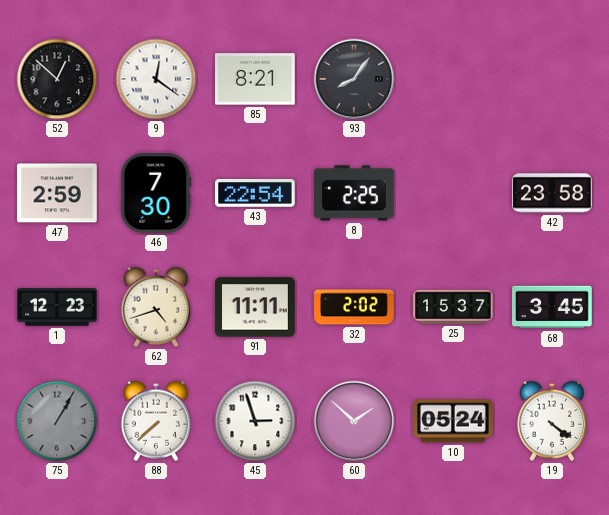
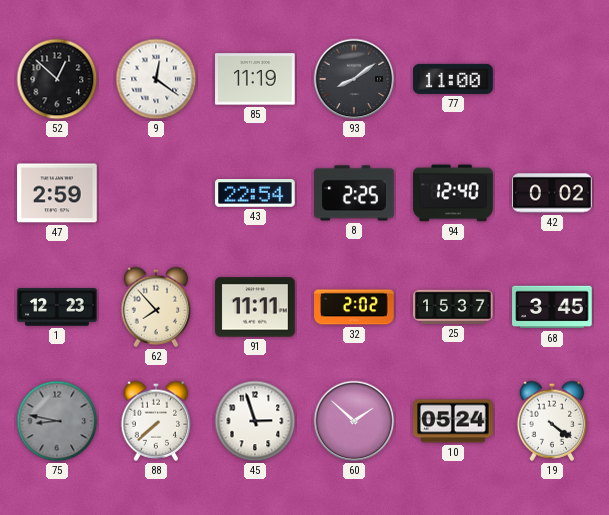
85: 8:21 -> 11:19 (255, 79)
93: 8:06 -> 8:09 (354, 79)
77: none -> 11:00 (453, 79)
46: 7:30 -> none (156, 194)
94: none -> 12:40 (453, 193)
42: 23:58 -> 0:02 (552, 193)
62: 4:42 -> 7:53 (156, 307)
75: 1:05 -> 8:47 (57, 421)
